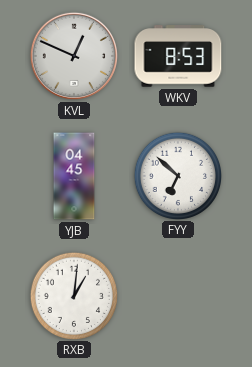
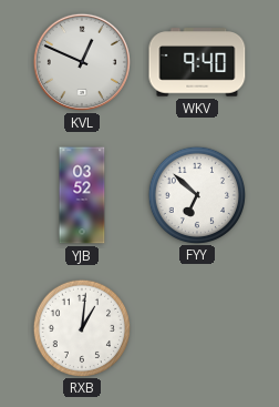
WKV: 8:53 -> 9:40 (197, 62)
YJB: 04:45 -> 03:52 (82, 195)
